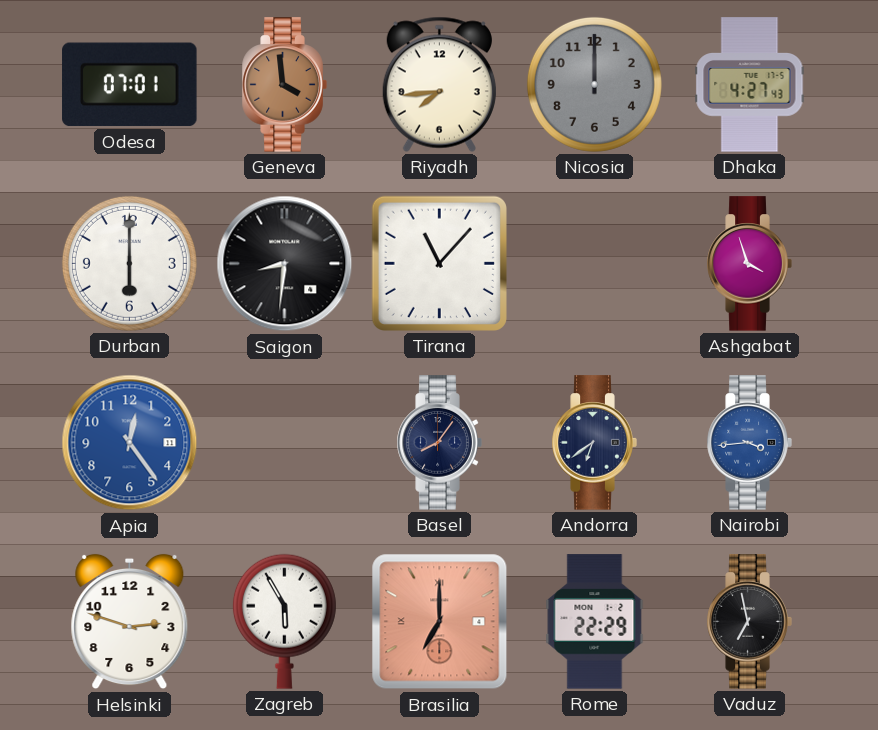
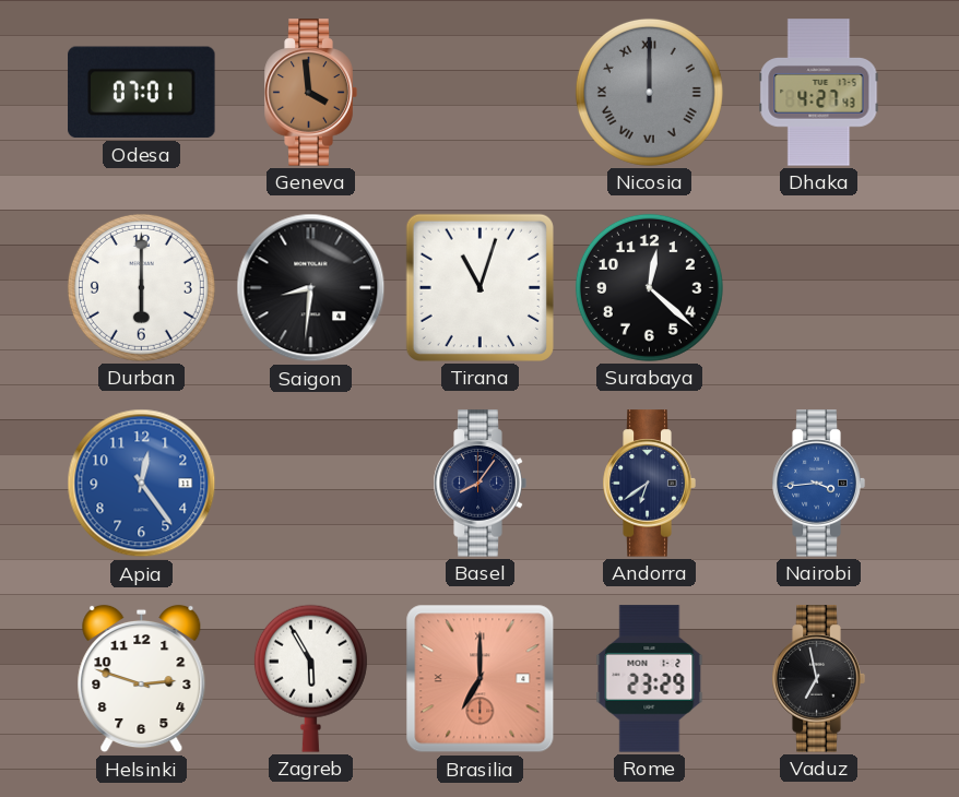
Riyadh: 7:44 -> none (439, 84)
Nicosia numerals: Arabic -> Roman (649, 92)
Tirana: 11:07 -> 11:03 (480, 287)
Surabaya: none -> 12:22 (649, 287)
Ashgabat: 3:57 -> none (749, 264)
Rome: 22:29 -> 23:29 (650, 679)
